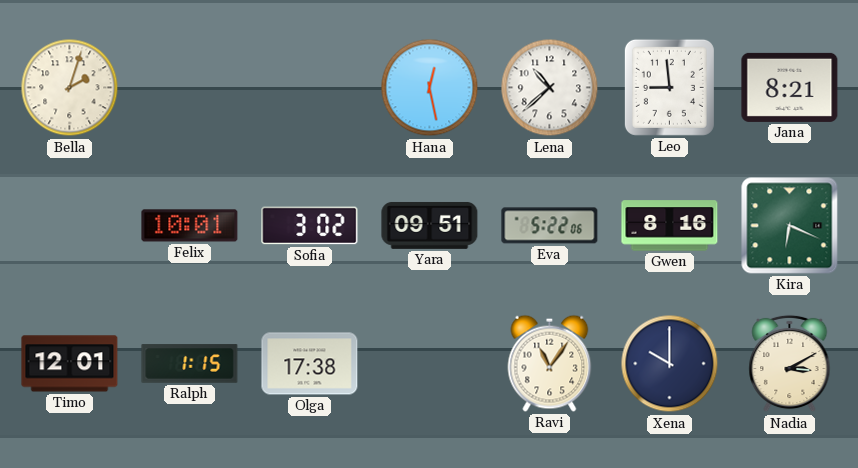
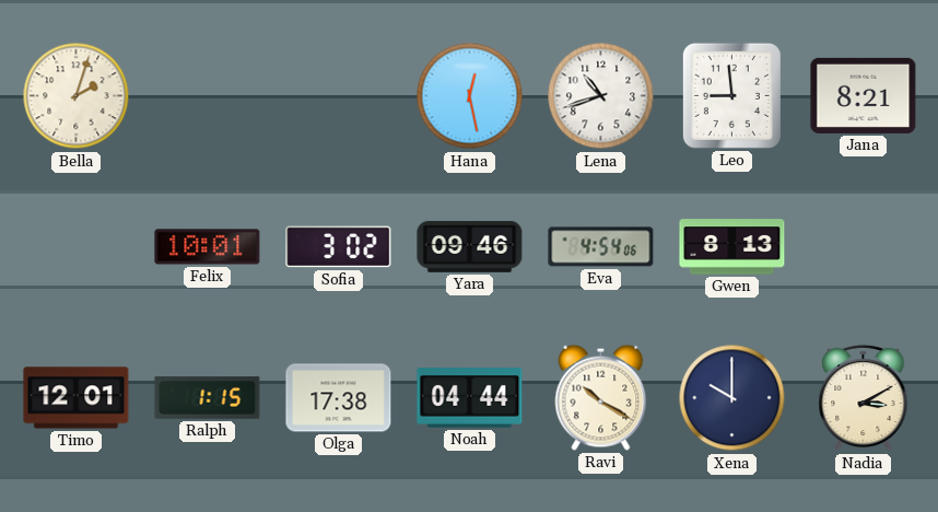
Lena: 10:38 -> 10:42 (601, 96)
Yara: 09:51 -> 09:46 (470, 246)
Eva: 5:22 -> 4:54 (601, 247)
Gwen: 8:16 -> 8:13 (732, 247)
Kira: 6:19 -> none (790, 226)
Noah: none -> 04:44 (470, 398)
Ravi: 11:06 -> 10:20 (601, 397)
